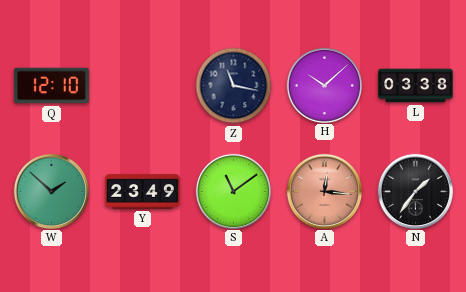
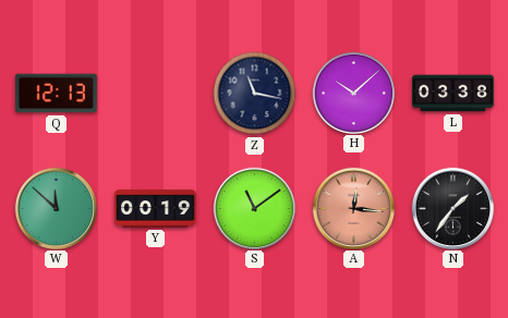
Q: 12:10 -> 12:13 (56, 94)
W: 1:52 -> 11:52 (56, 208)
Y: 23:49 -> 00:19 (156, 209)
